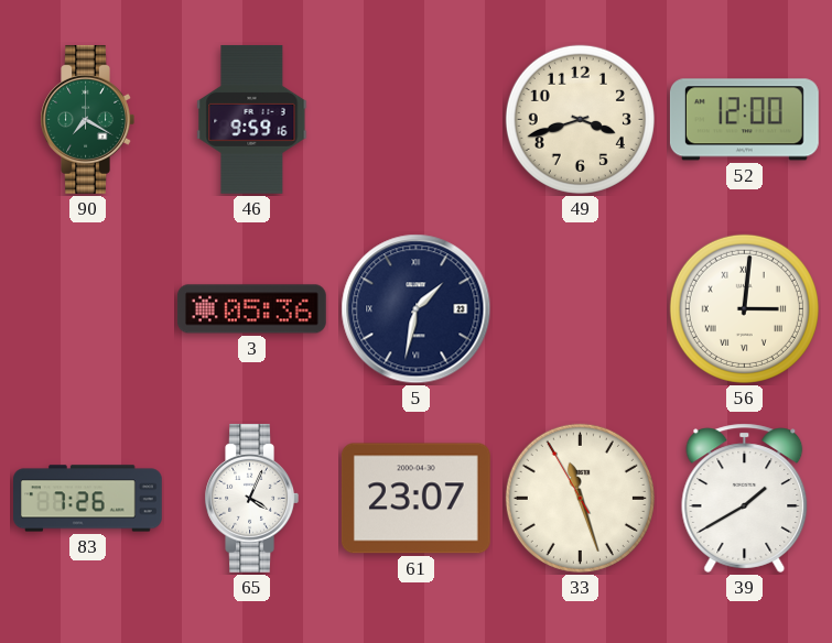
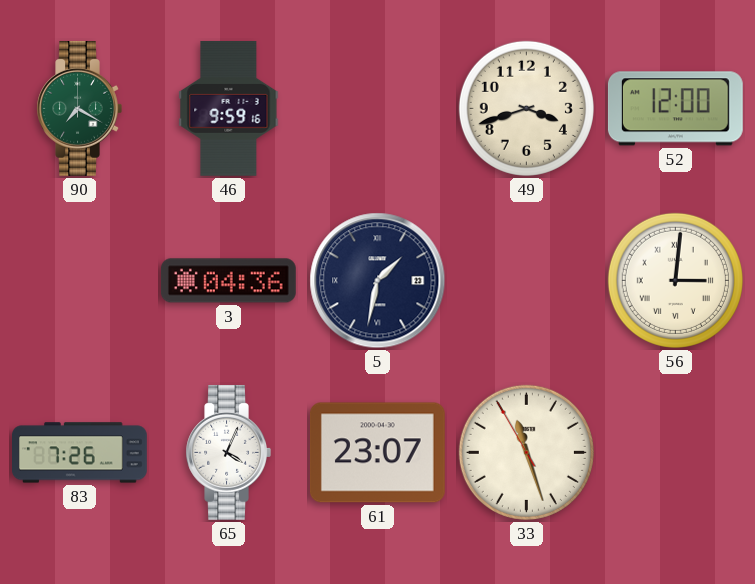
3: 05:36 -> 04:36 (228, 281)
39: 1:40 -> none (745, 498)
